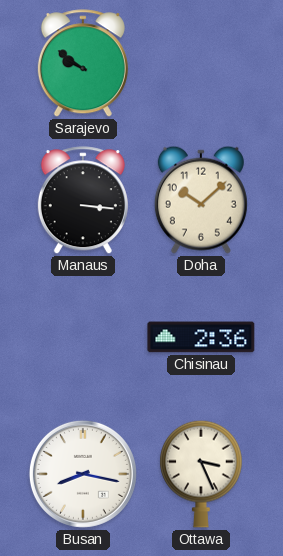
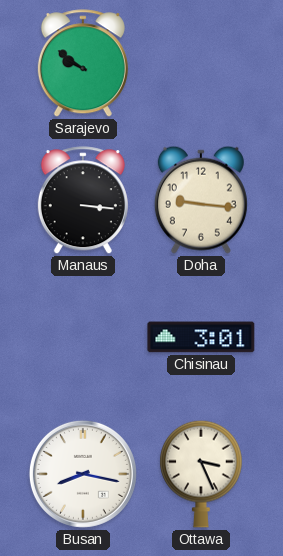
Doha: 10:08 -> 9:16 (201, 200)
Chisinau: 2:36 -> 3:01 (201, 337)
